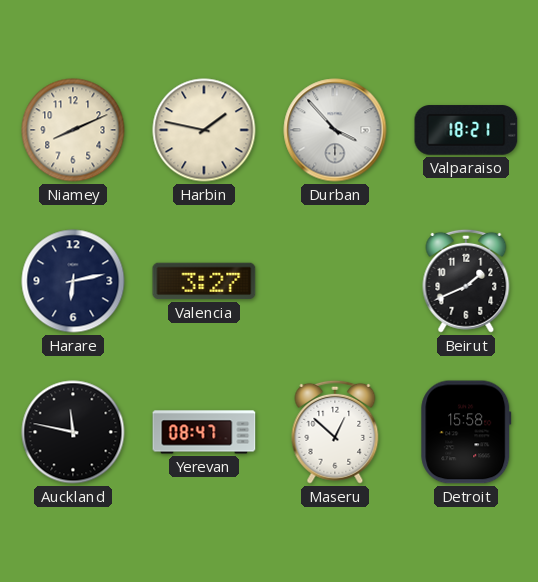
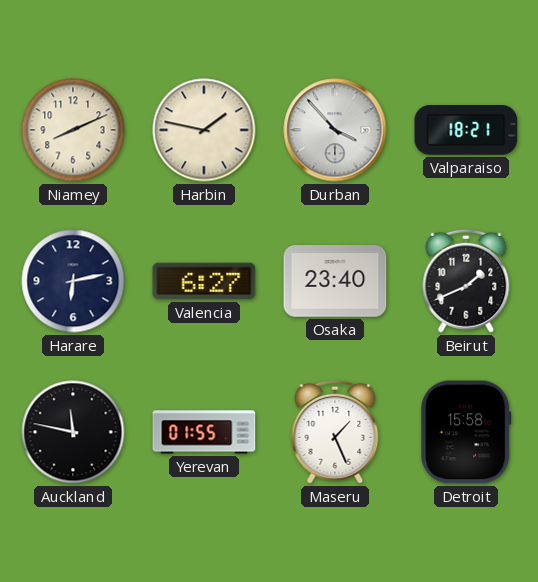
Valencia: 3:27 -> 6:27 (204, 281)
Osaka: none -> 23:40 (335, 282)
Yerevan: 08:47 -> 01:55 (204, 432)
Maseru: 12:52 -> 1:26 (335, 432)
